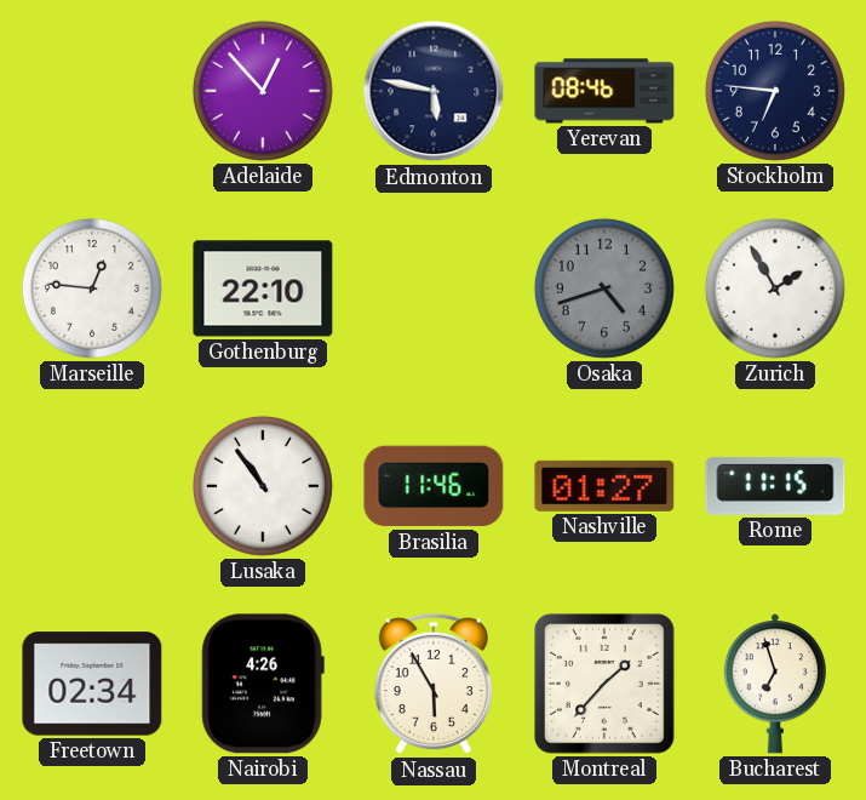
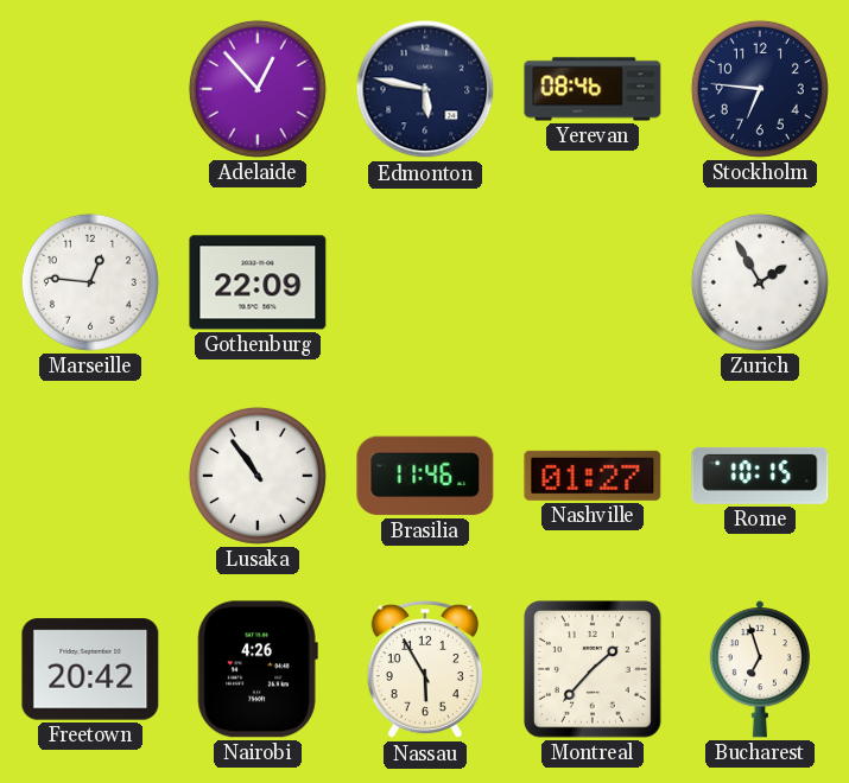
Gothenburg: 22:10 -> 22:09 (258, 282)
Osaka: 4:42 -> none (604, 288)
Rome: 11:15 -> 10:15 (760, 476)
Freetown: 02:34 -> 20:42 (90, 669)
